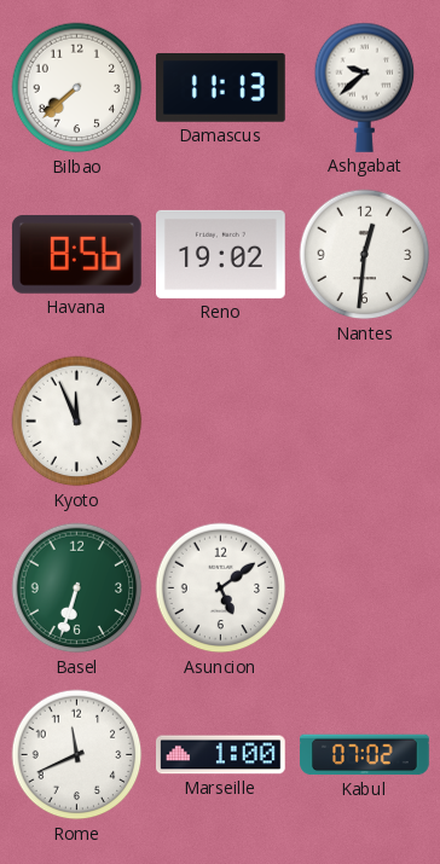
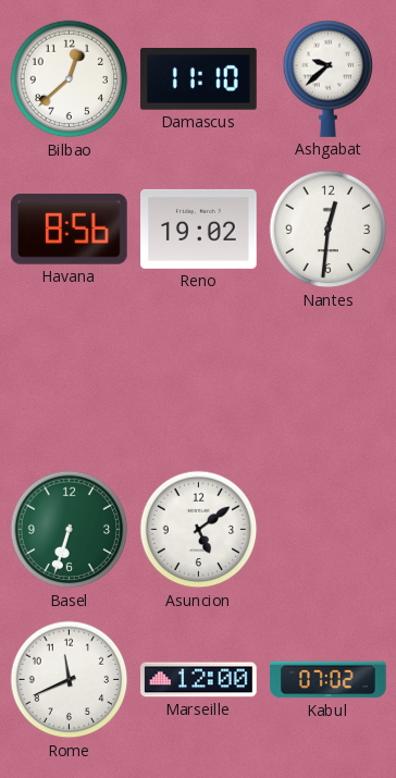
Bilbao: 7:38 -> 12:38 (70, 79)
Damascus: 11:13 -> 11:10 (199, 79)
Kyoto: 11:56 -> none (77, 422)
Marseille: 1:00 -> 12:00 (199, 680)
